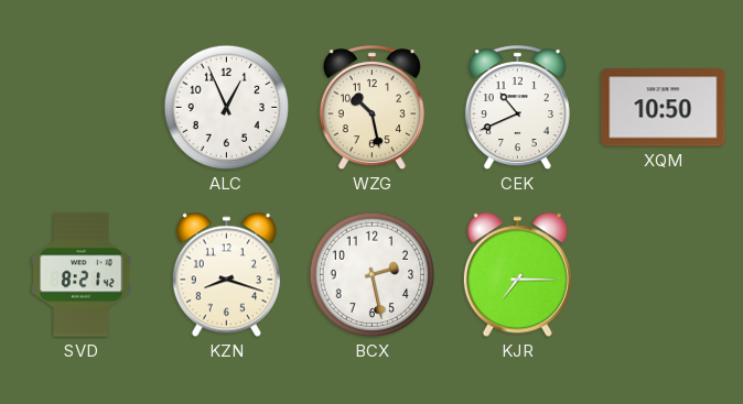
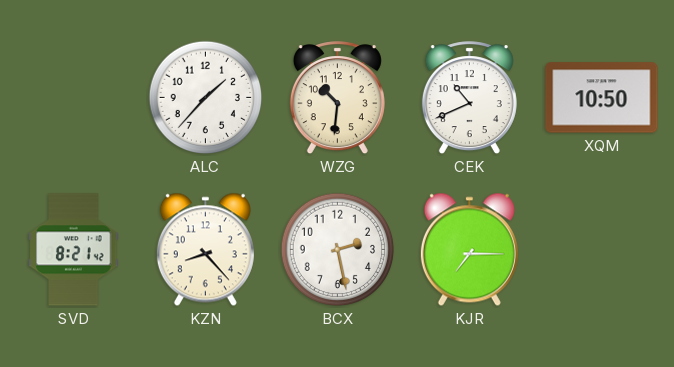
ALC: 12:56 -> 1:37 (206, 98)
WZG: 10:28 -> 10:31 (337, 98)
KZN: 8:18 -> 8:23 (205, 250)
